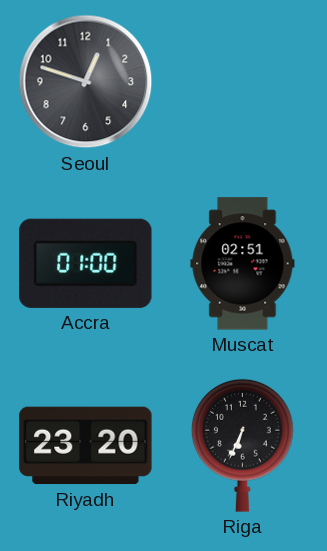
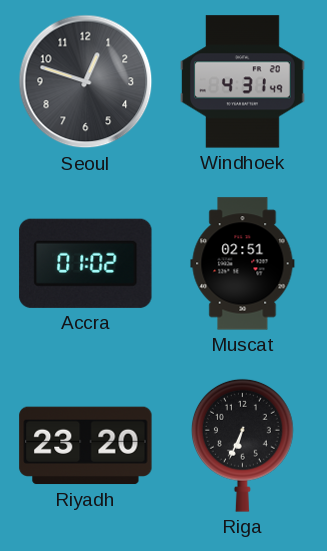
Windhoek: none -> 4:31 (243, 82)
Accra: 01:00 -> 01:02 (86, 263)
